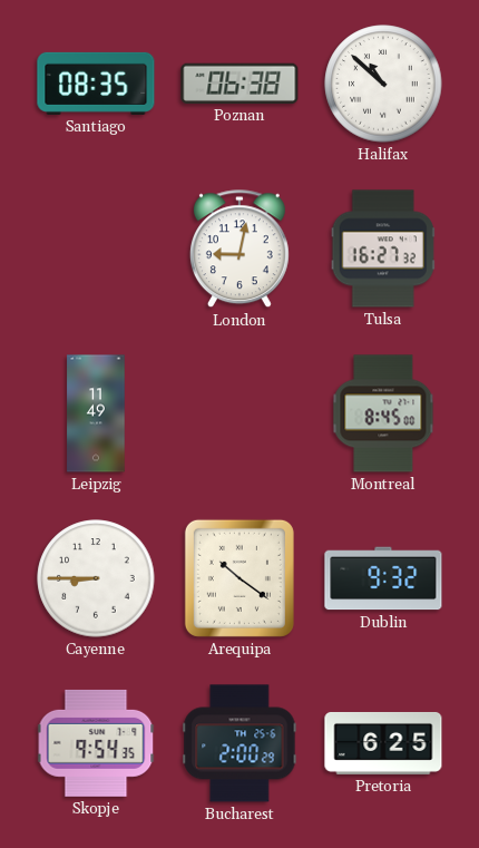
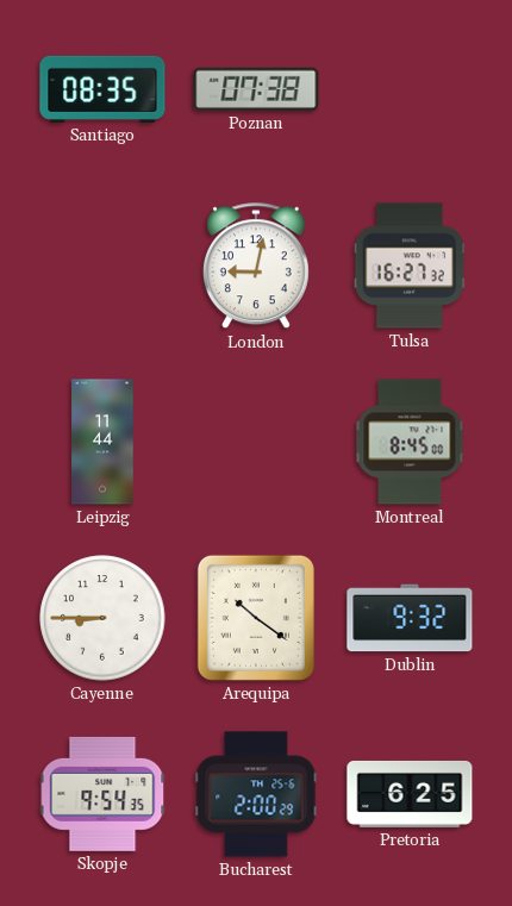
Poznan: 06:38 -> 07:38 (256, 89)
Halifax: 10:52 -> none (383, 84)
Leipzig: 11:49 -> 11:44 (102, 442)
